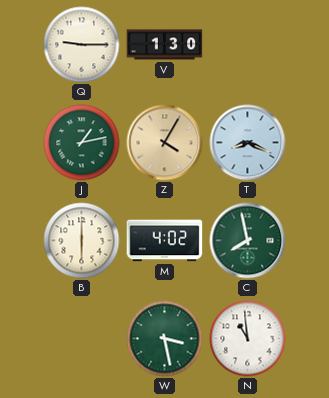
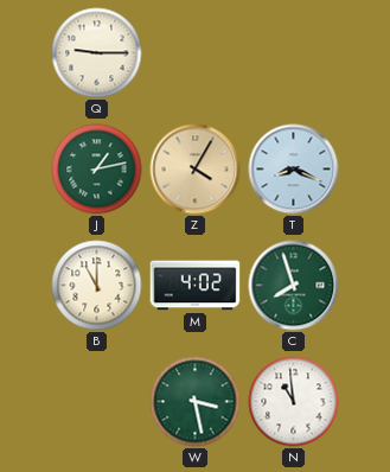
V: 1:30 -> none (165, 45)
B: 6:00 -> 11:00 (97, 286)
C: 7:58 -> 7:57 (294, 286)
